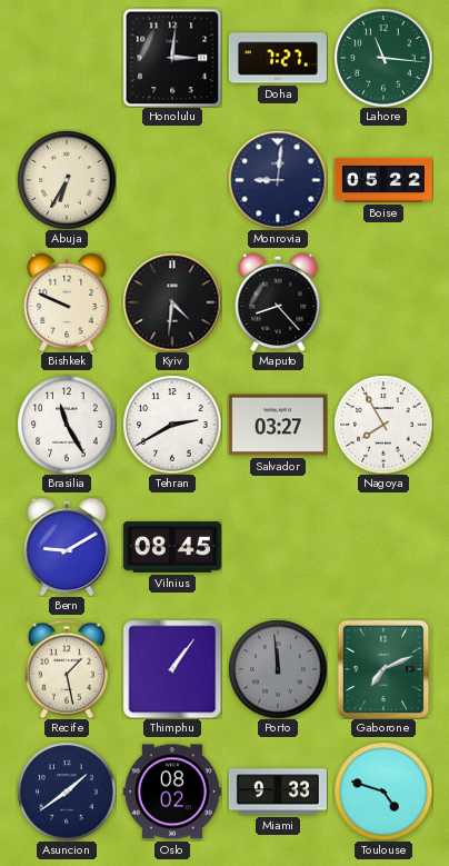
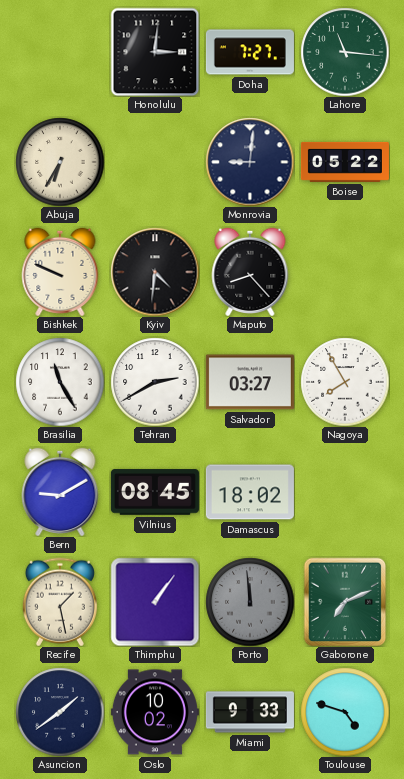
Damascus: none -> 18:02 (250, 492)
Oslo: 08:02 -> 10:02 (155, 712)
